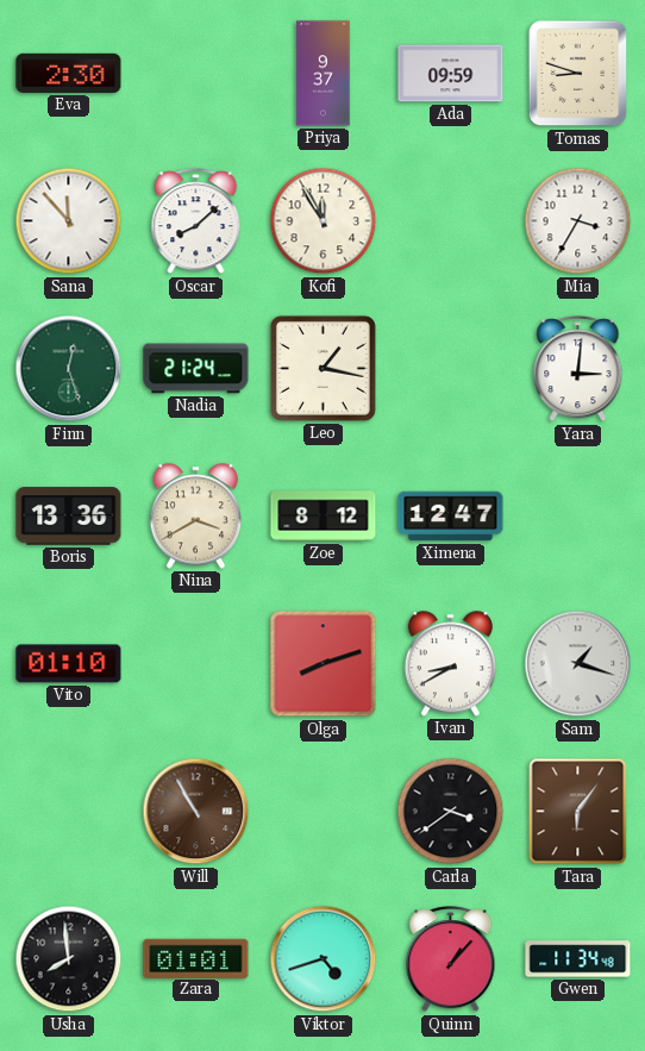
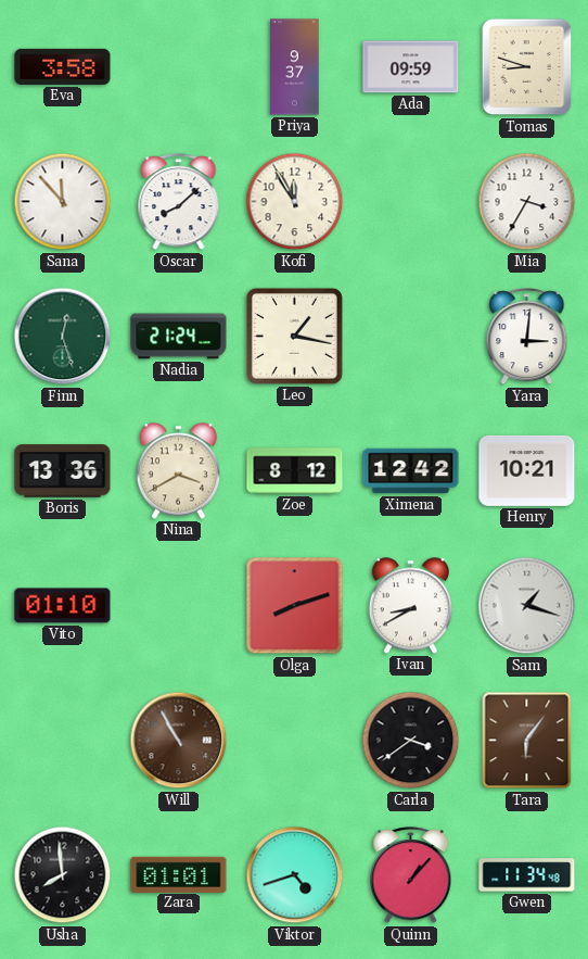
Eva: 2:30 -> 3:58 (63, 66)
Ximena: 12:47 -> 12:42 (411, 471)
Henry: none -> 10:21 (527, 470)
